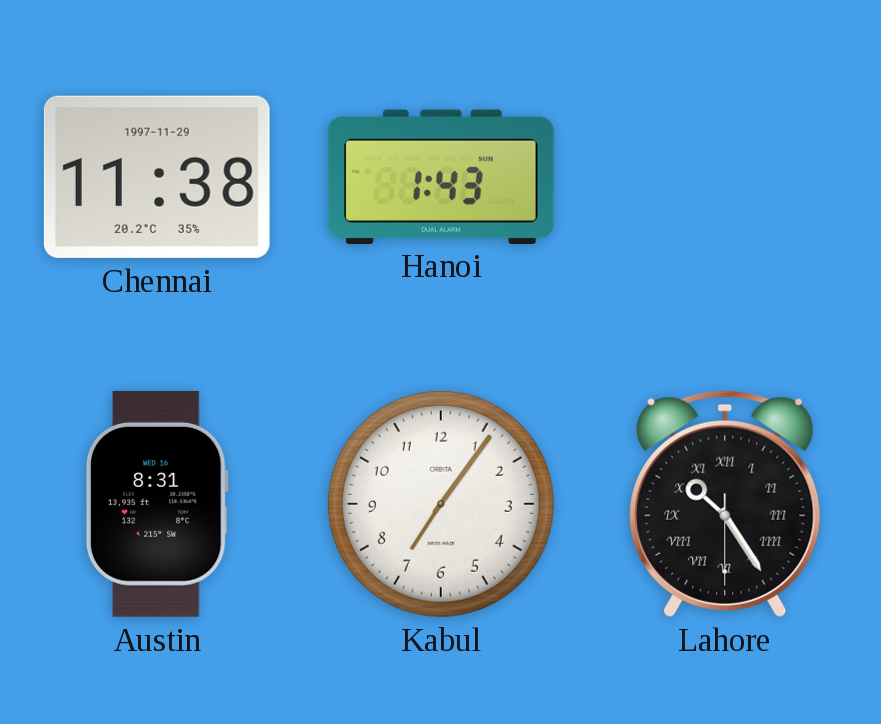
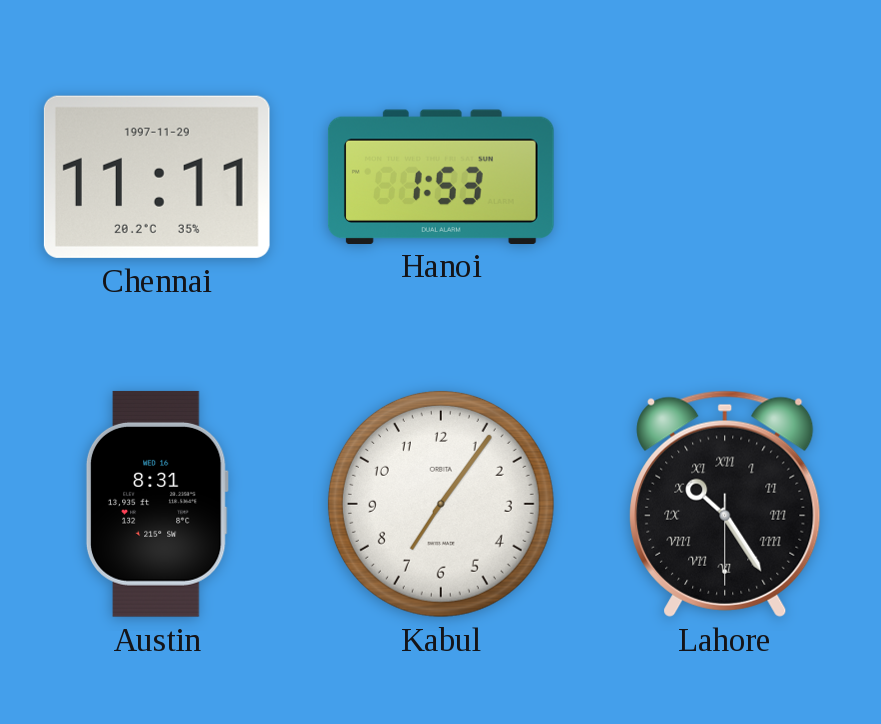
Chennai: 11:38 -> 11:11 (157, 177)
Hanoi: 1:43 -> 1:53 (441, 176)
